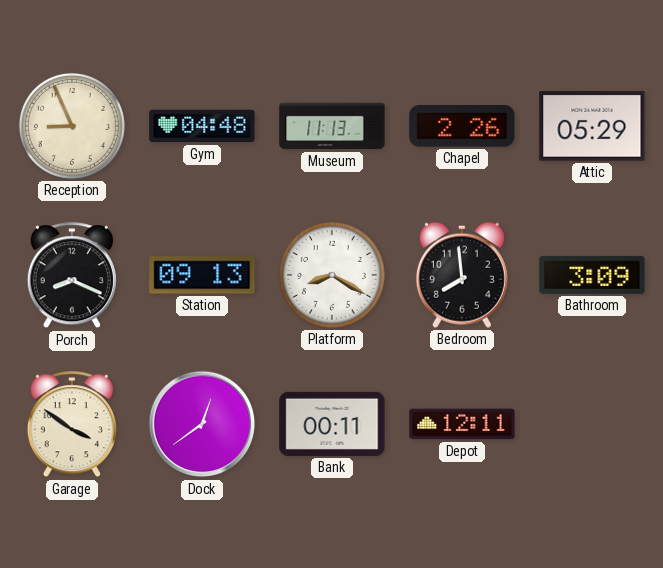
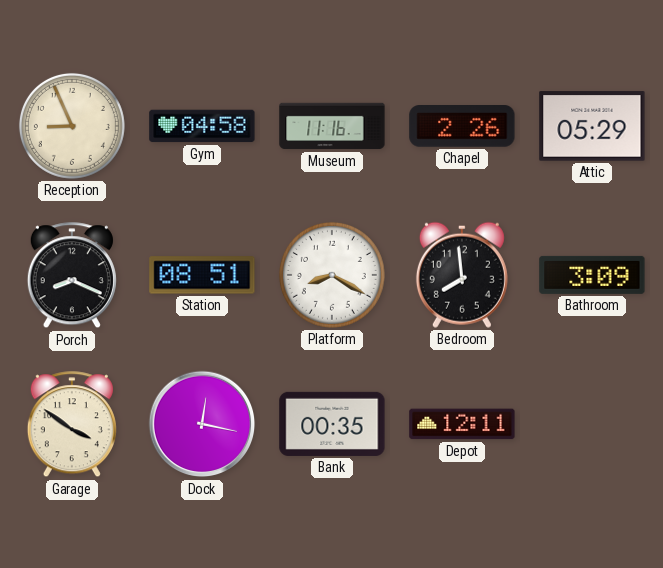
Gym: 04:48 -> 04:58 (202, 126)
Museum: 11:13 -> 11:16 (332, 126)
Station: 09:13 -> 08:51 (202, 275)
Dock: 12:39 -> 12:17 (202, 424)
Bank: 00:11 -> 00:35 (332, 424)
